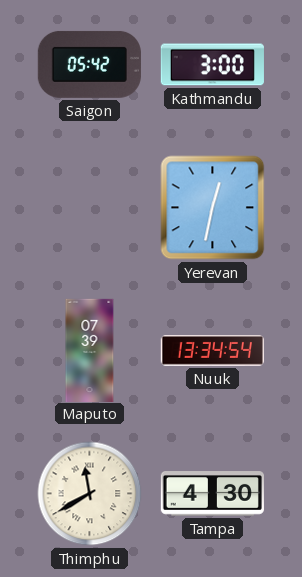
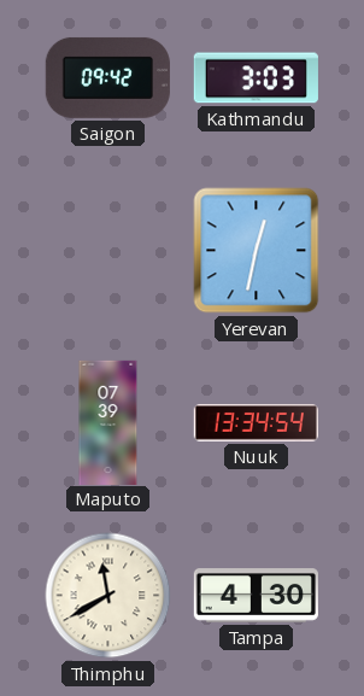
Saigon: 05:42 -> 09:42 (107, 77)
Kathmandu: 3:00 -> 3:03 (256, 78)
